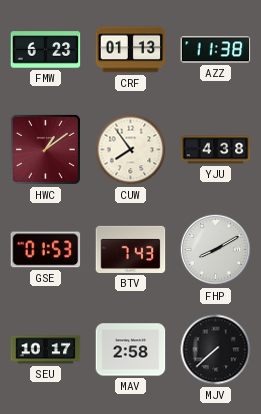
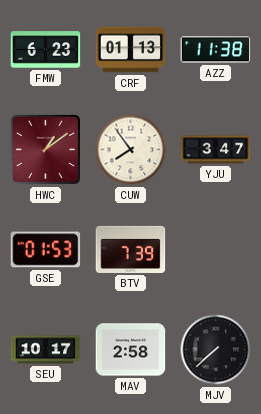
YJU: 4:38 -> 3:47 (216, 150)
BTV: 7:43 -> 7:39 (131, 249)
FHP: 8:10 -> none (216, 250)
